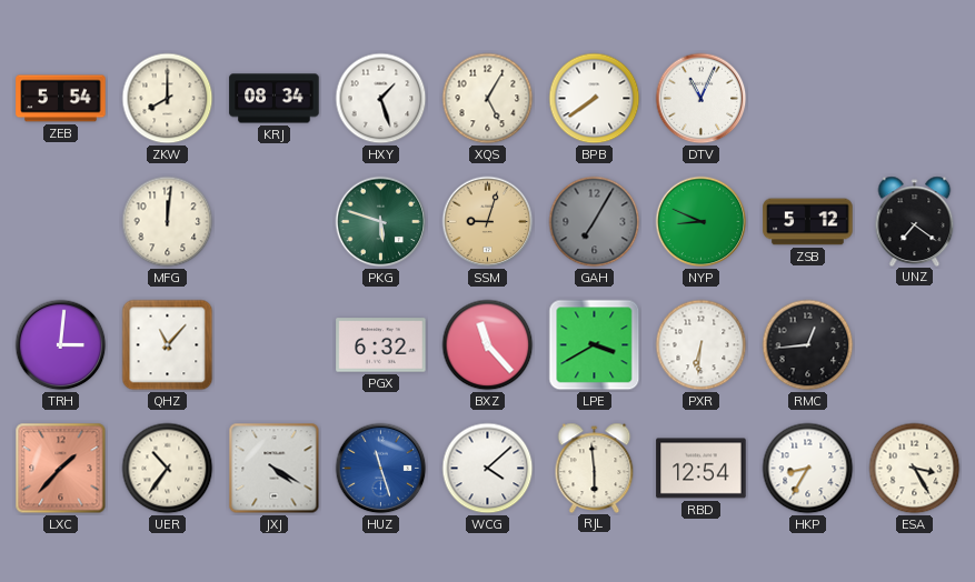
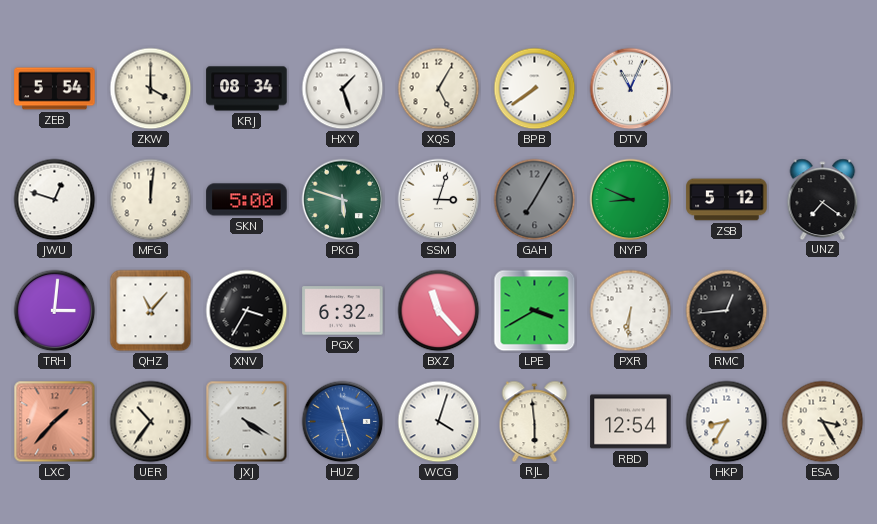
ZKW: 8:00 -> 4:00 (151, 89)
JWU: none -> 12:48 (55, 200)
SKN: none -> 5:00 (247, 200)
SSM: 9:03 -> 3:03 (439, 200)
SSM dial: champagne -> white (439, 200)
XNV: none -> 3:35 (247, 311)
WCG: 4:08 -> 4:03 (439, 422)
